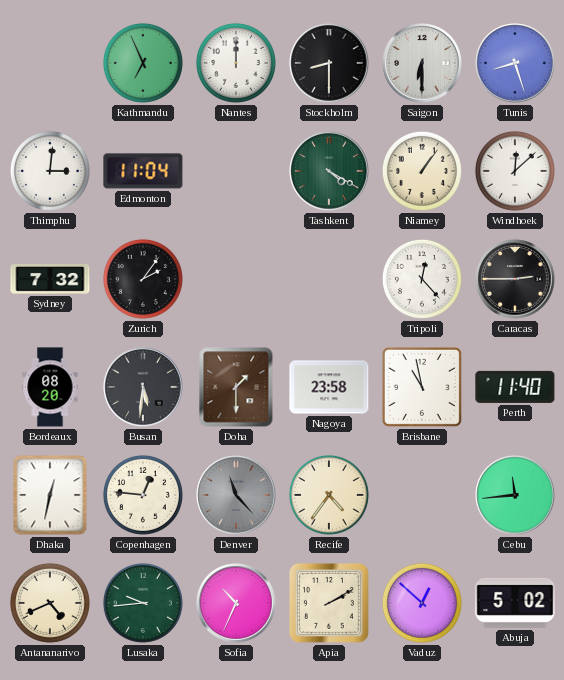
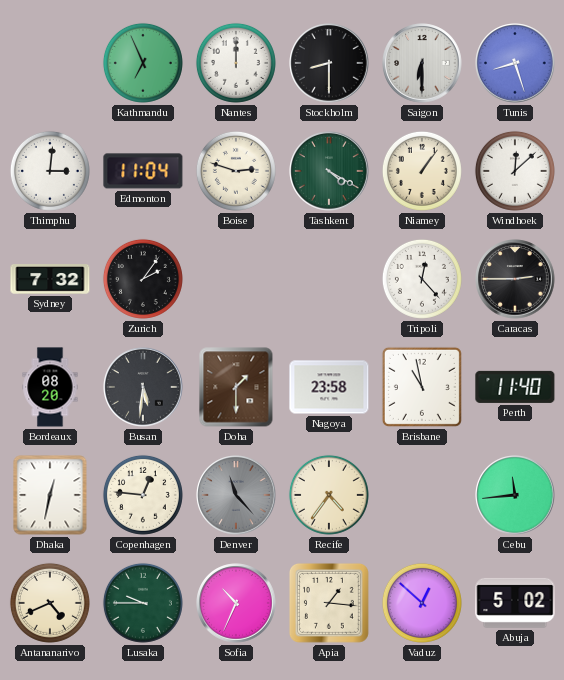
Boise: none -> 2:48 (236, 171)
Lusaka: 9:44 -> 9:45 (143, 603)
Apia: 2:10 -> 1:16 (329, 603)
